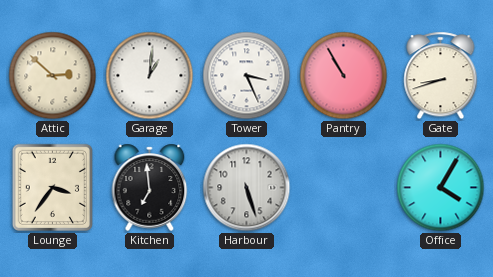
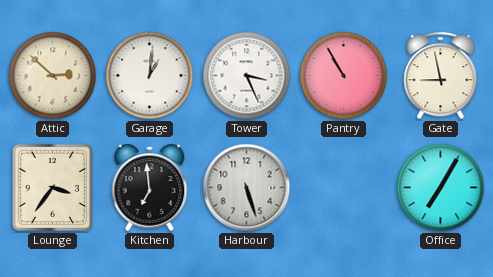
Gate: 8:42 -> 8:58 (441, 76)
Office: 4:05 -> 7:05 (441, 188)
